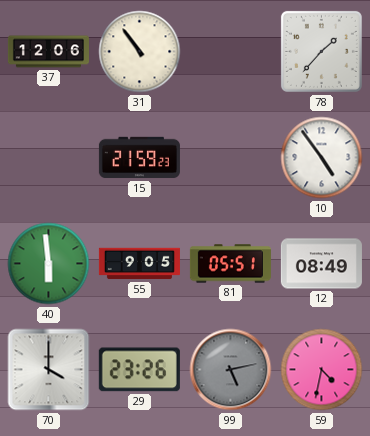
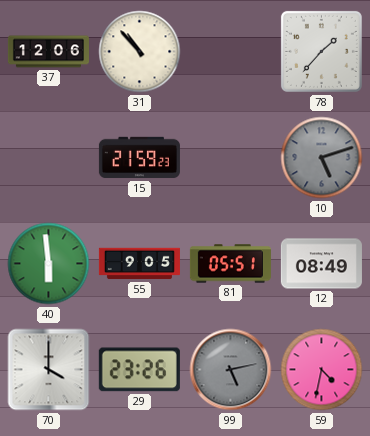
31: 10:54 -> 10:53 (140, 52)
10: 4:54 -> 5:12 (322, 158)
10 dial: white -> grey (322, 158)
